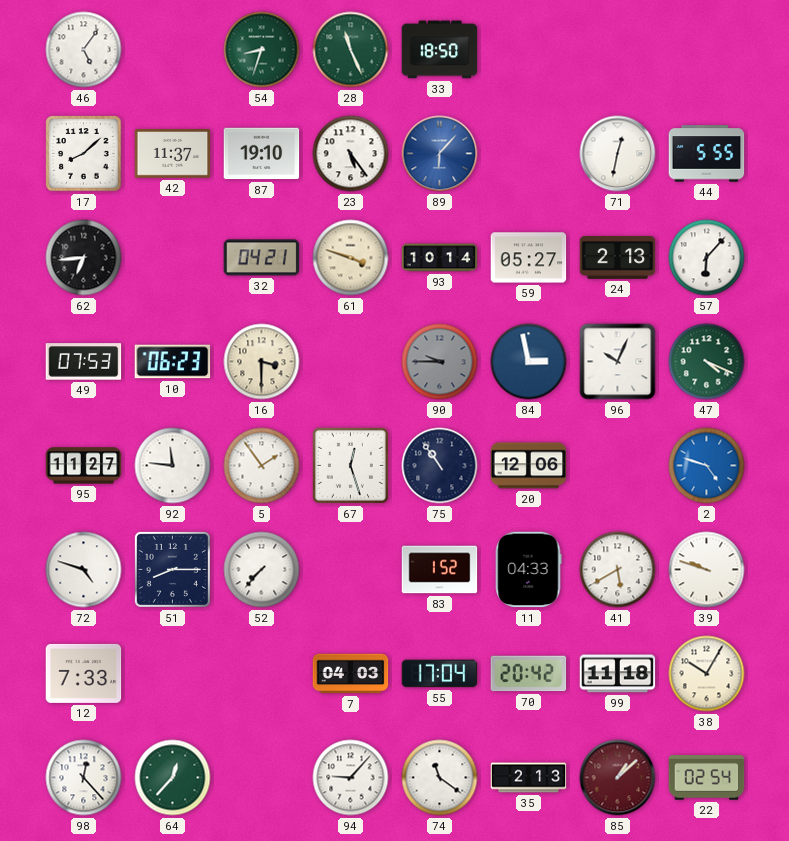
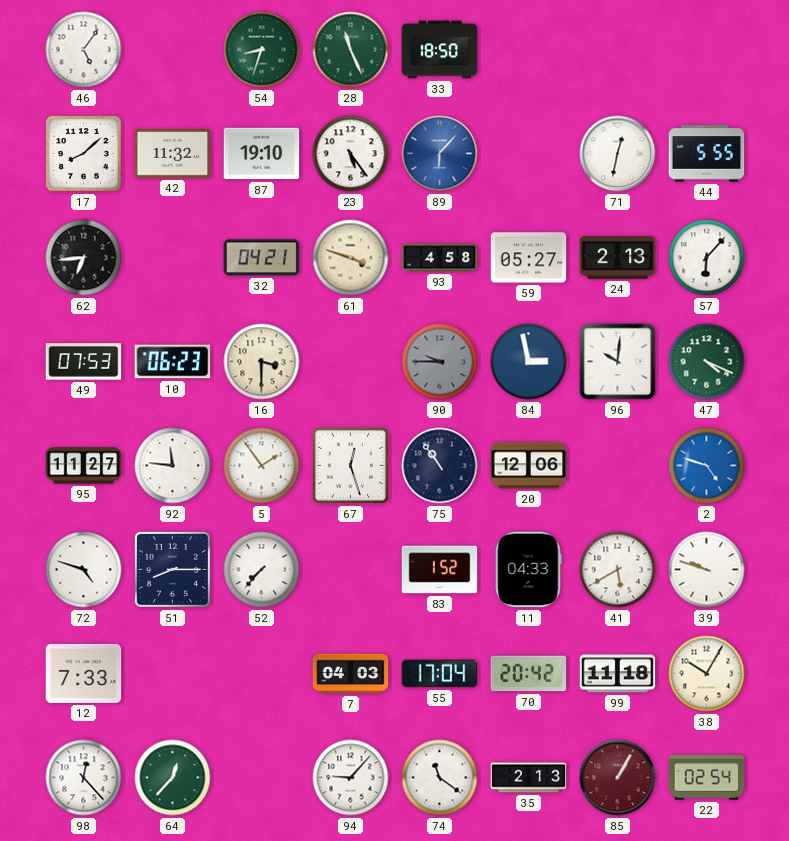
42: 11:37 -> 11:32 (173, 154)
93: 10:14 -> 4:58 (440, 258)
96: 10:04 -> 10:01 (618, 362)
85: 1:08 -> 1:05 (618, 778)
